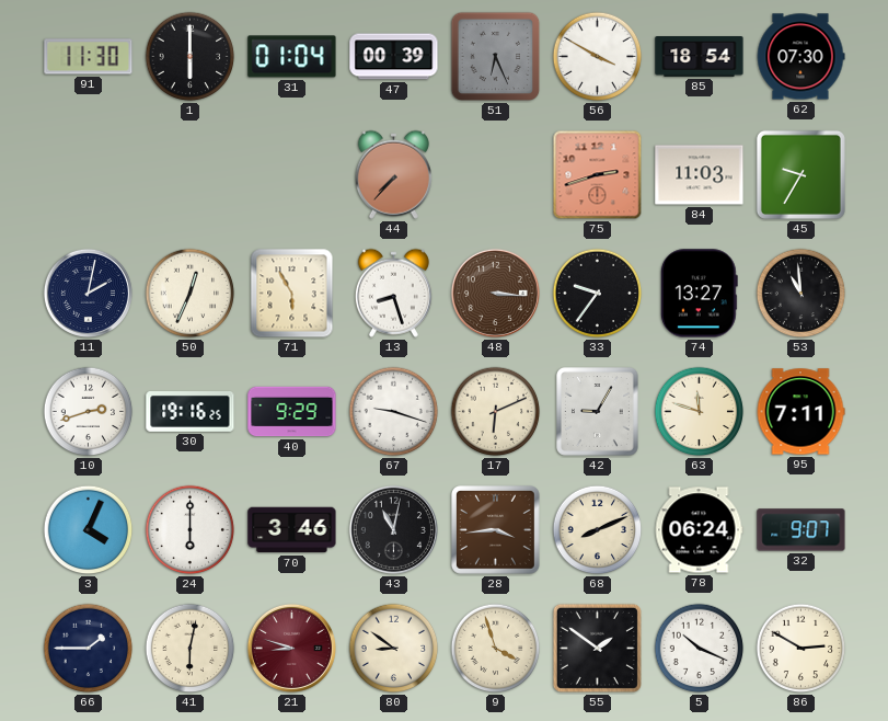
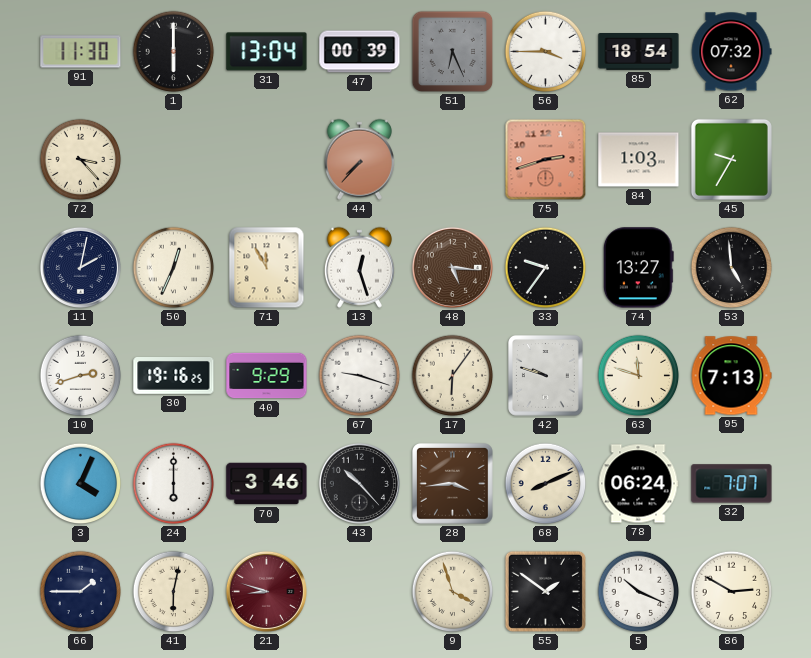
31: 01:04 -> 13:04 (267, 52)
56: 3:50 -> 3:45 (546, 52)
62: 07:30 -> 07:32 (731, 52)
72: none -> 3:23 (81, 160)
84: 11:03 -> 1:03 (639, 160)
71: 5:55 -> 11:55 (267, 268)
13: 8:27 -> 12:27 (359, 267)
48: 3:16 -> 5:16 (452, 267)
53: 10:59 -> 4:59 (732, 268)
17: 6:11 -> 6:06 (453, 376)
42: 9:05 -> 9:48 (546, 376)
95: 7:11 -> 7:13 (731, 376)
43: 11:02 -> 10:23 (359, 483)
32: 9:07 -> 7:07 (732, 484)
80: 8:51 -> none (394, 649)
